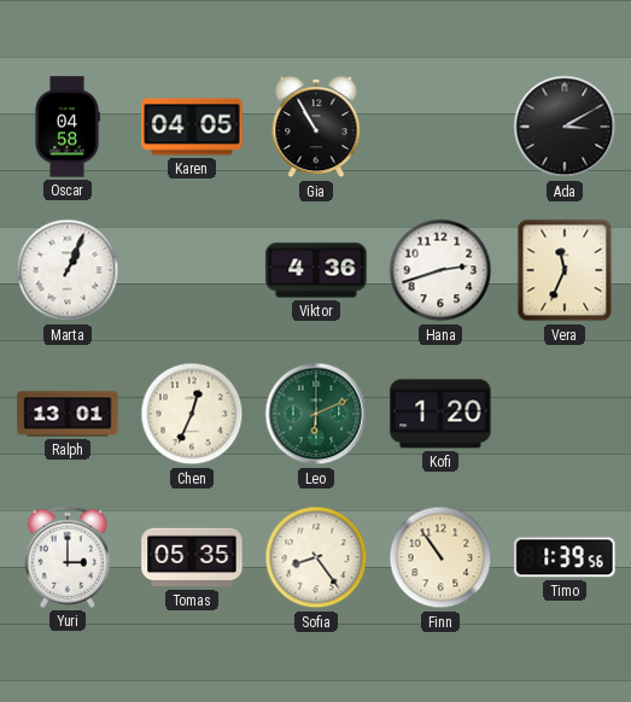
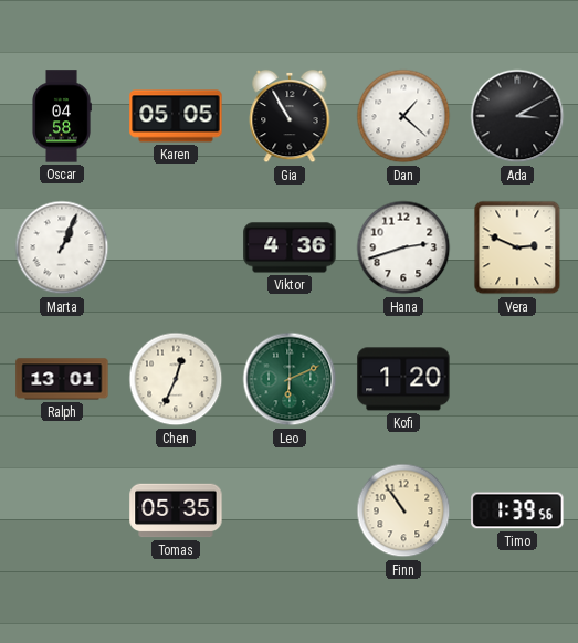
Karen: 04:05 -> 05:05 (176, 116)
Dan: none -> 1:22 (403, 116)
Vera: 11:34 -> 2:49 (517, 247)
Yuri: 3:00 -> none (66, 557)
Sofia: 8:24 -> none (316, 557)
